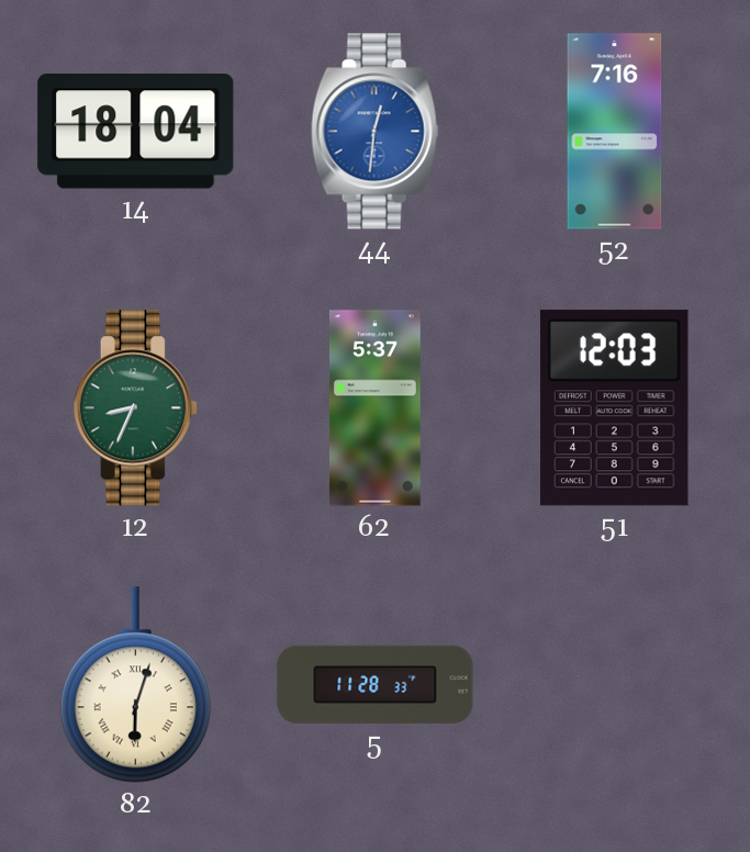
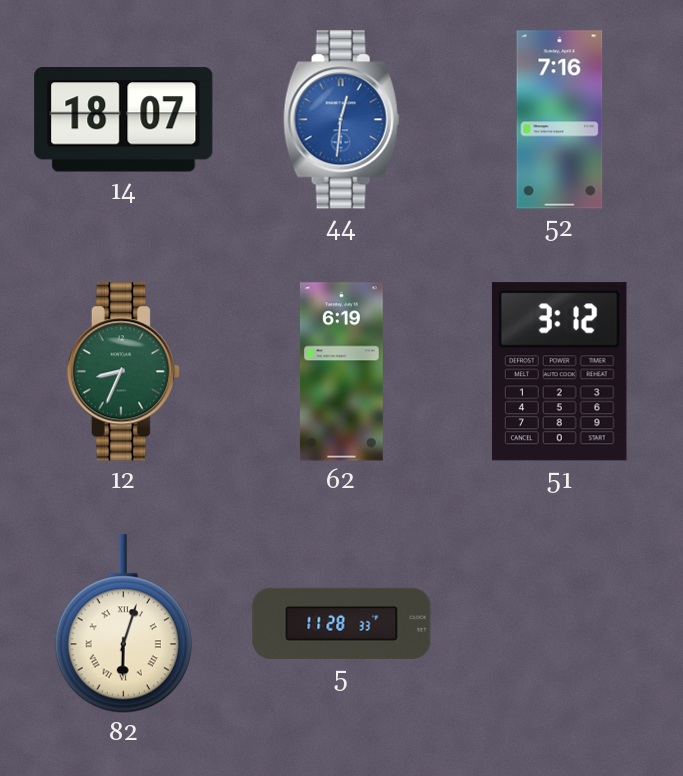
14: 18:04 -> 18:07 (124, 120)
62: 5:37 -> 6:19 (341, 372)
51: 12:03 -> 3:12 (559, 372)
